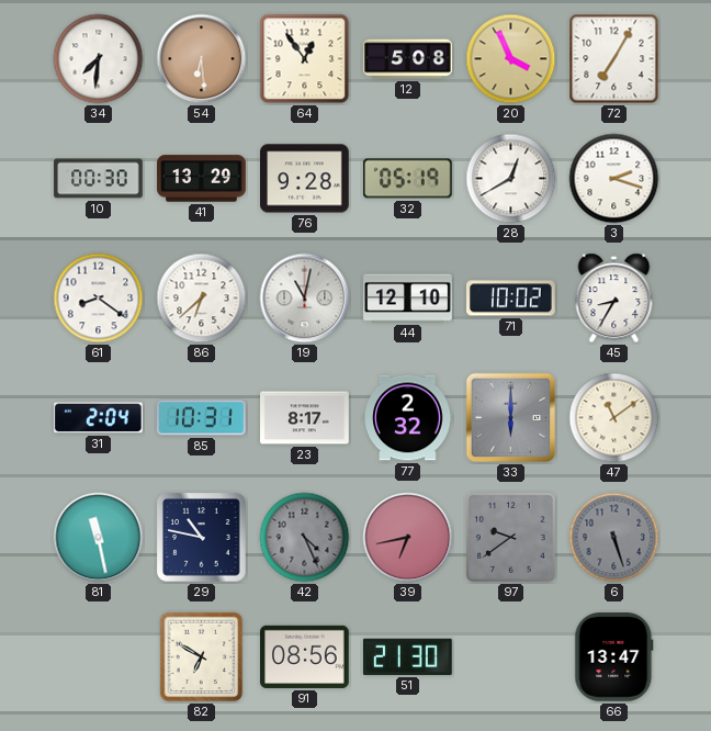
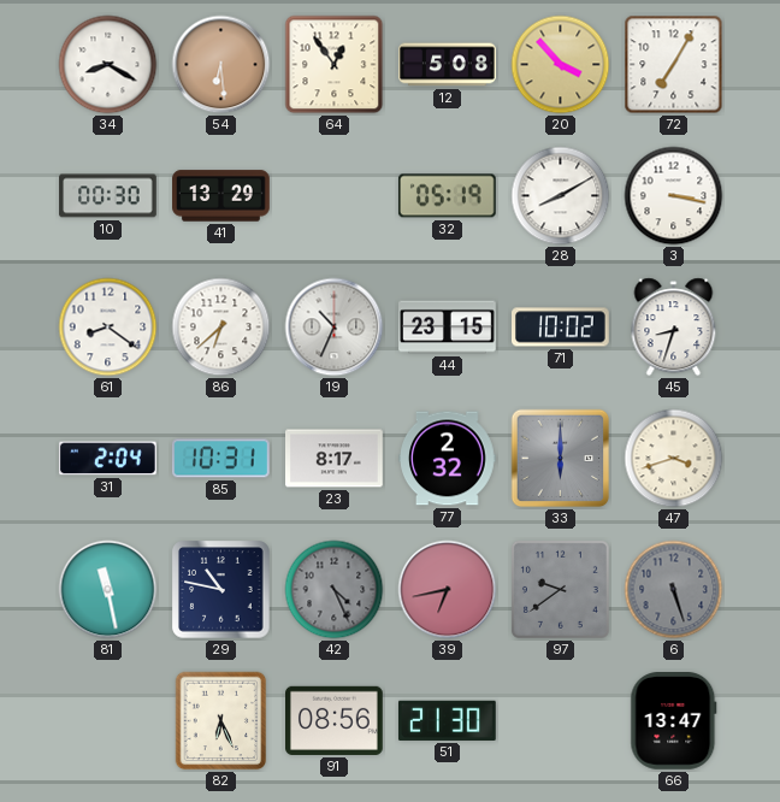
34: 7:31 -> 8:20 (108, 65)
20: 3:56 -> 3:53 (561, 65)
76: 9:28 -> none (305, 179)
28: 12:40 -> 8:10 (561, 196)
3: 2:18 -> 3:17 (674, 196)
19: 11:02 -> 10:34 (335, 328)
44: 12:10 -> 23:15 (448, 328)
45: 8:35 -> 8:33 (674, 328)
47: 11:09 -> 3:42 (674, 459)
82: 6:50 -> 6:26 (221, 721)
